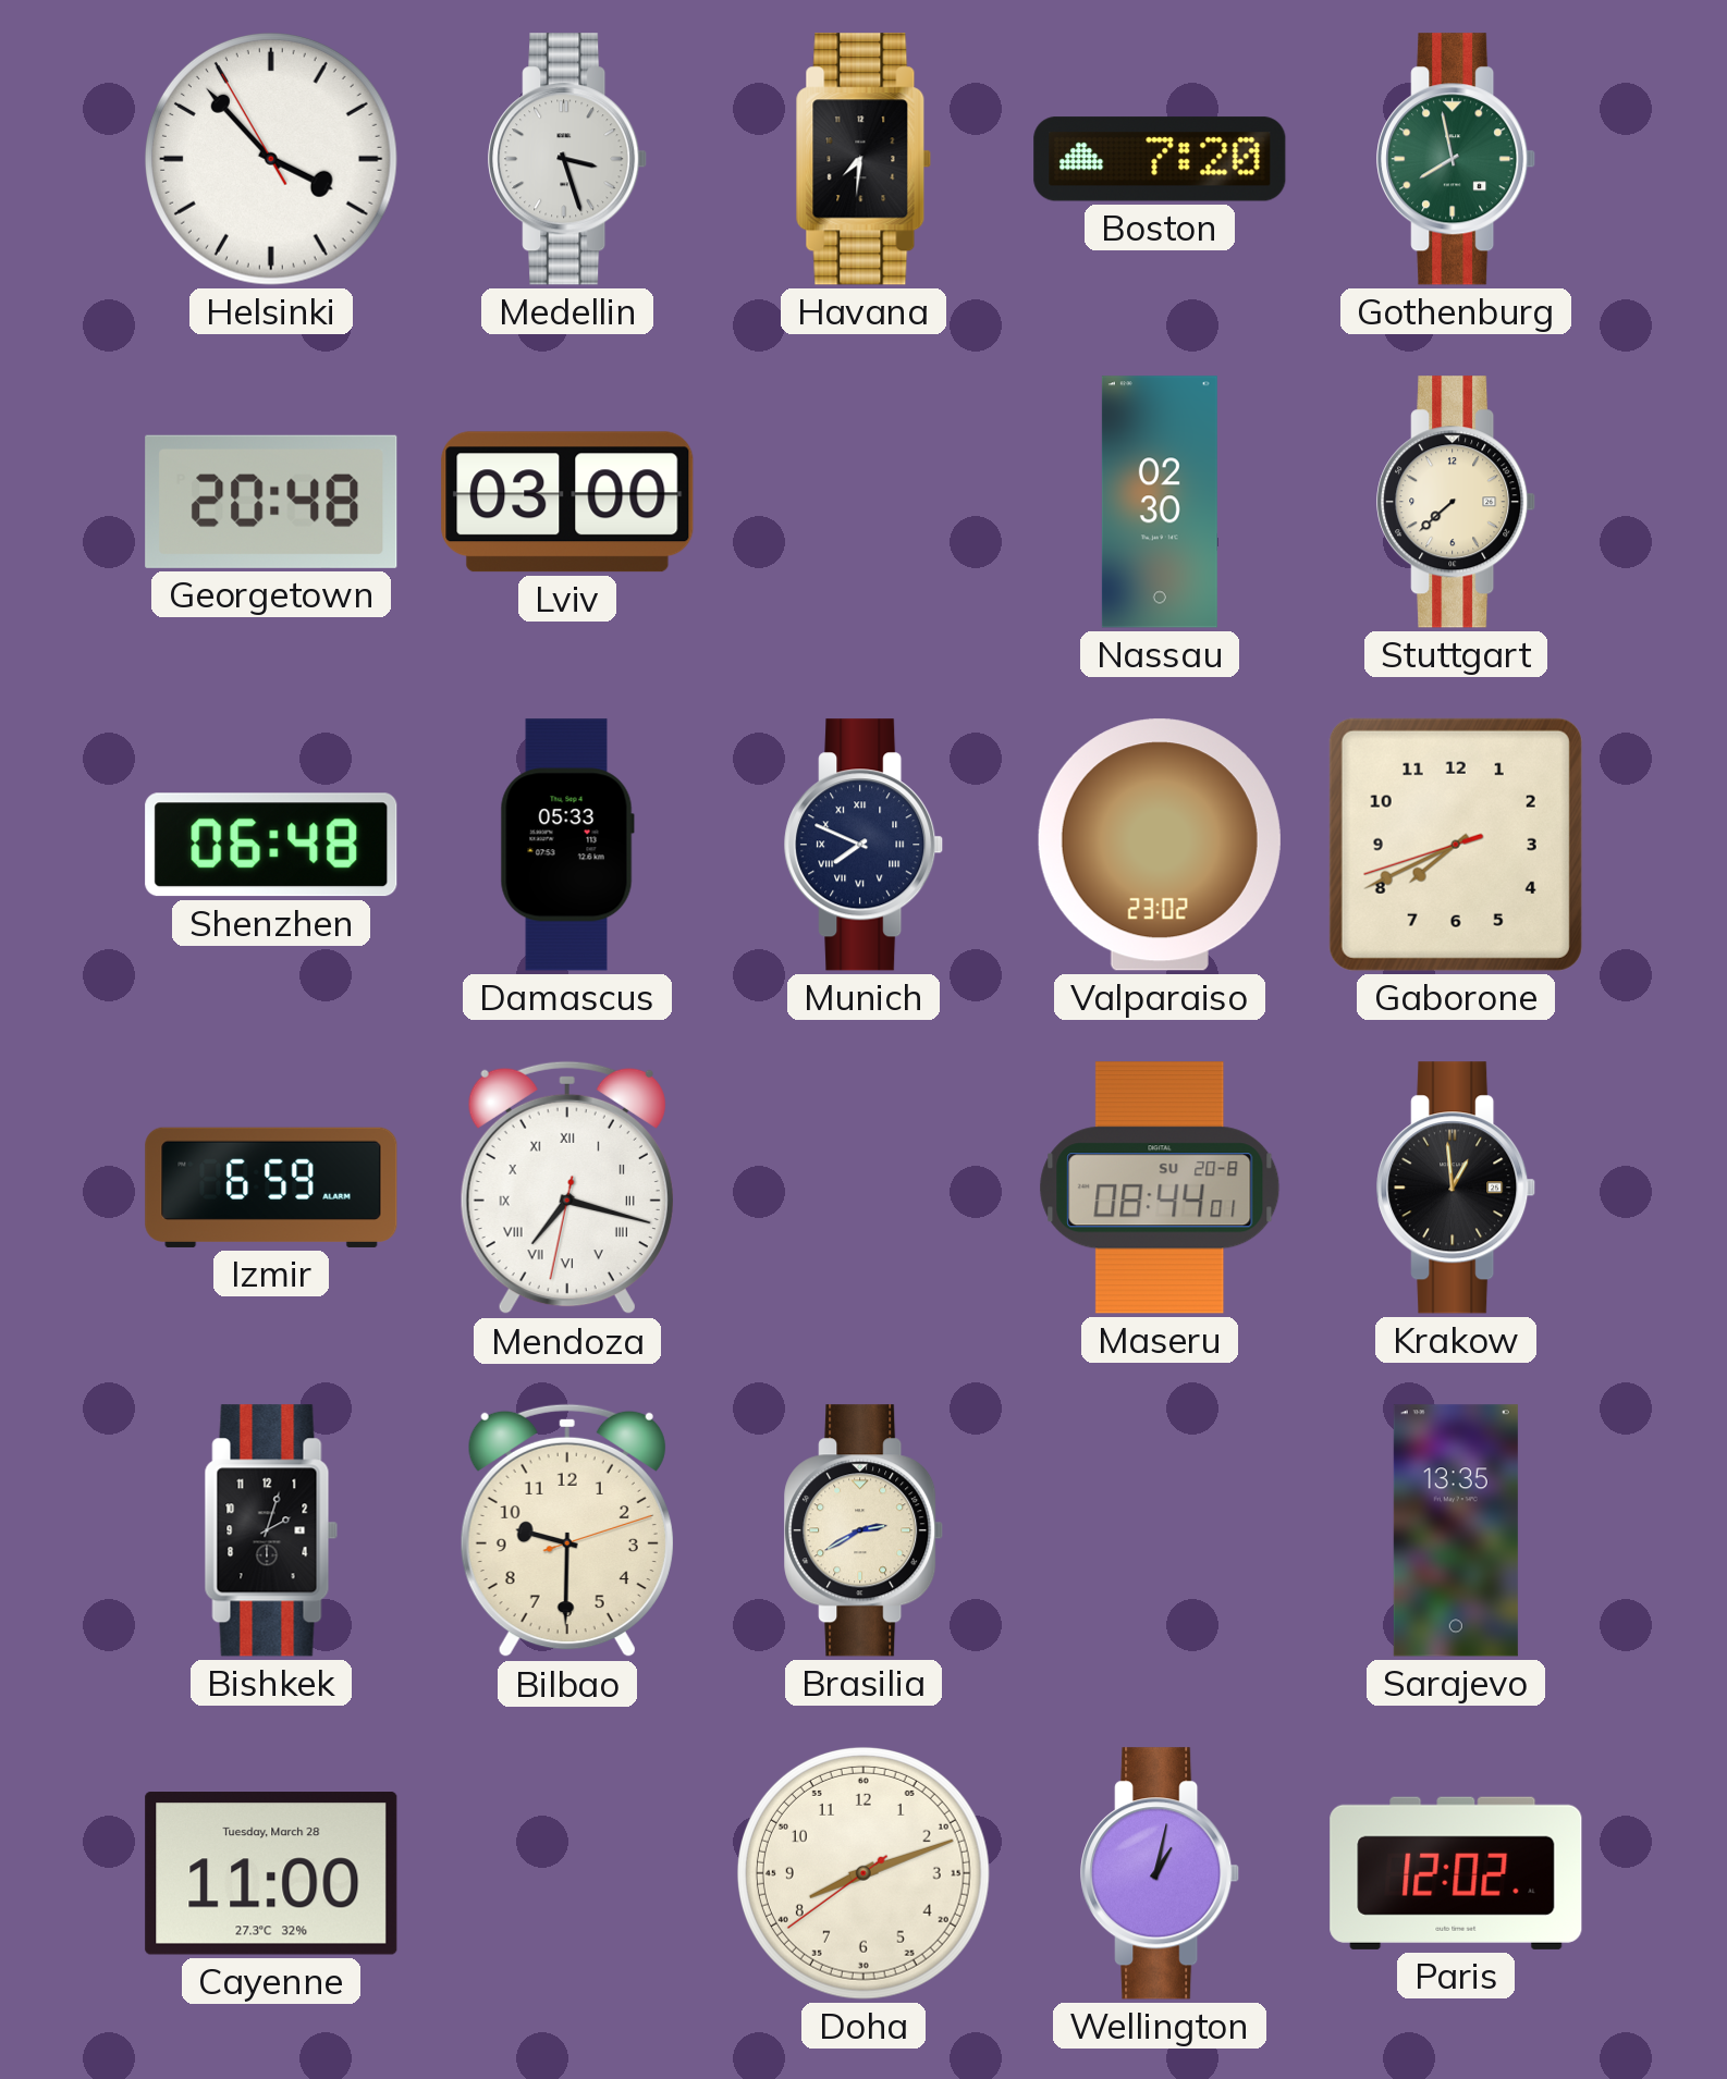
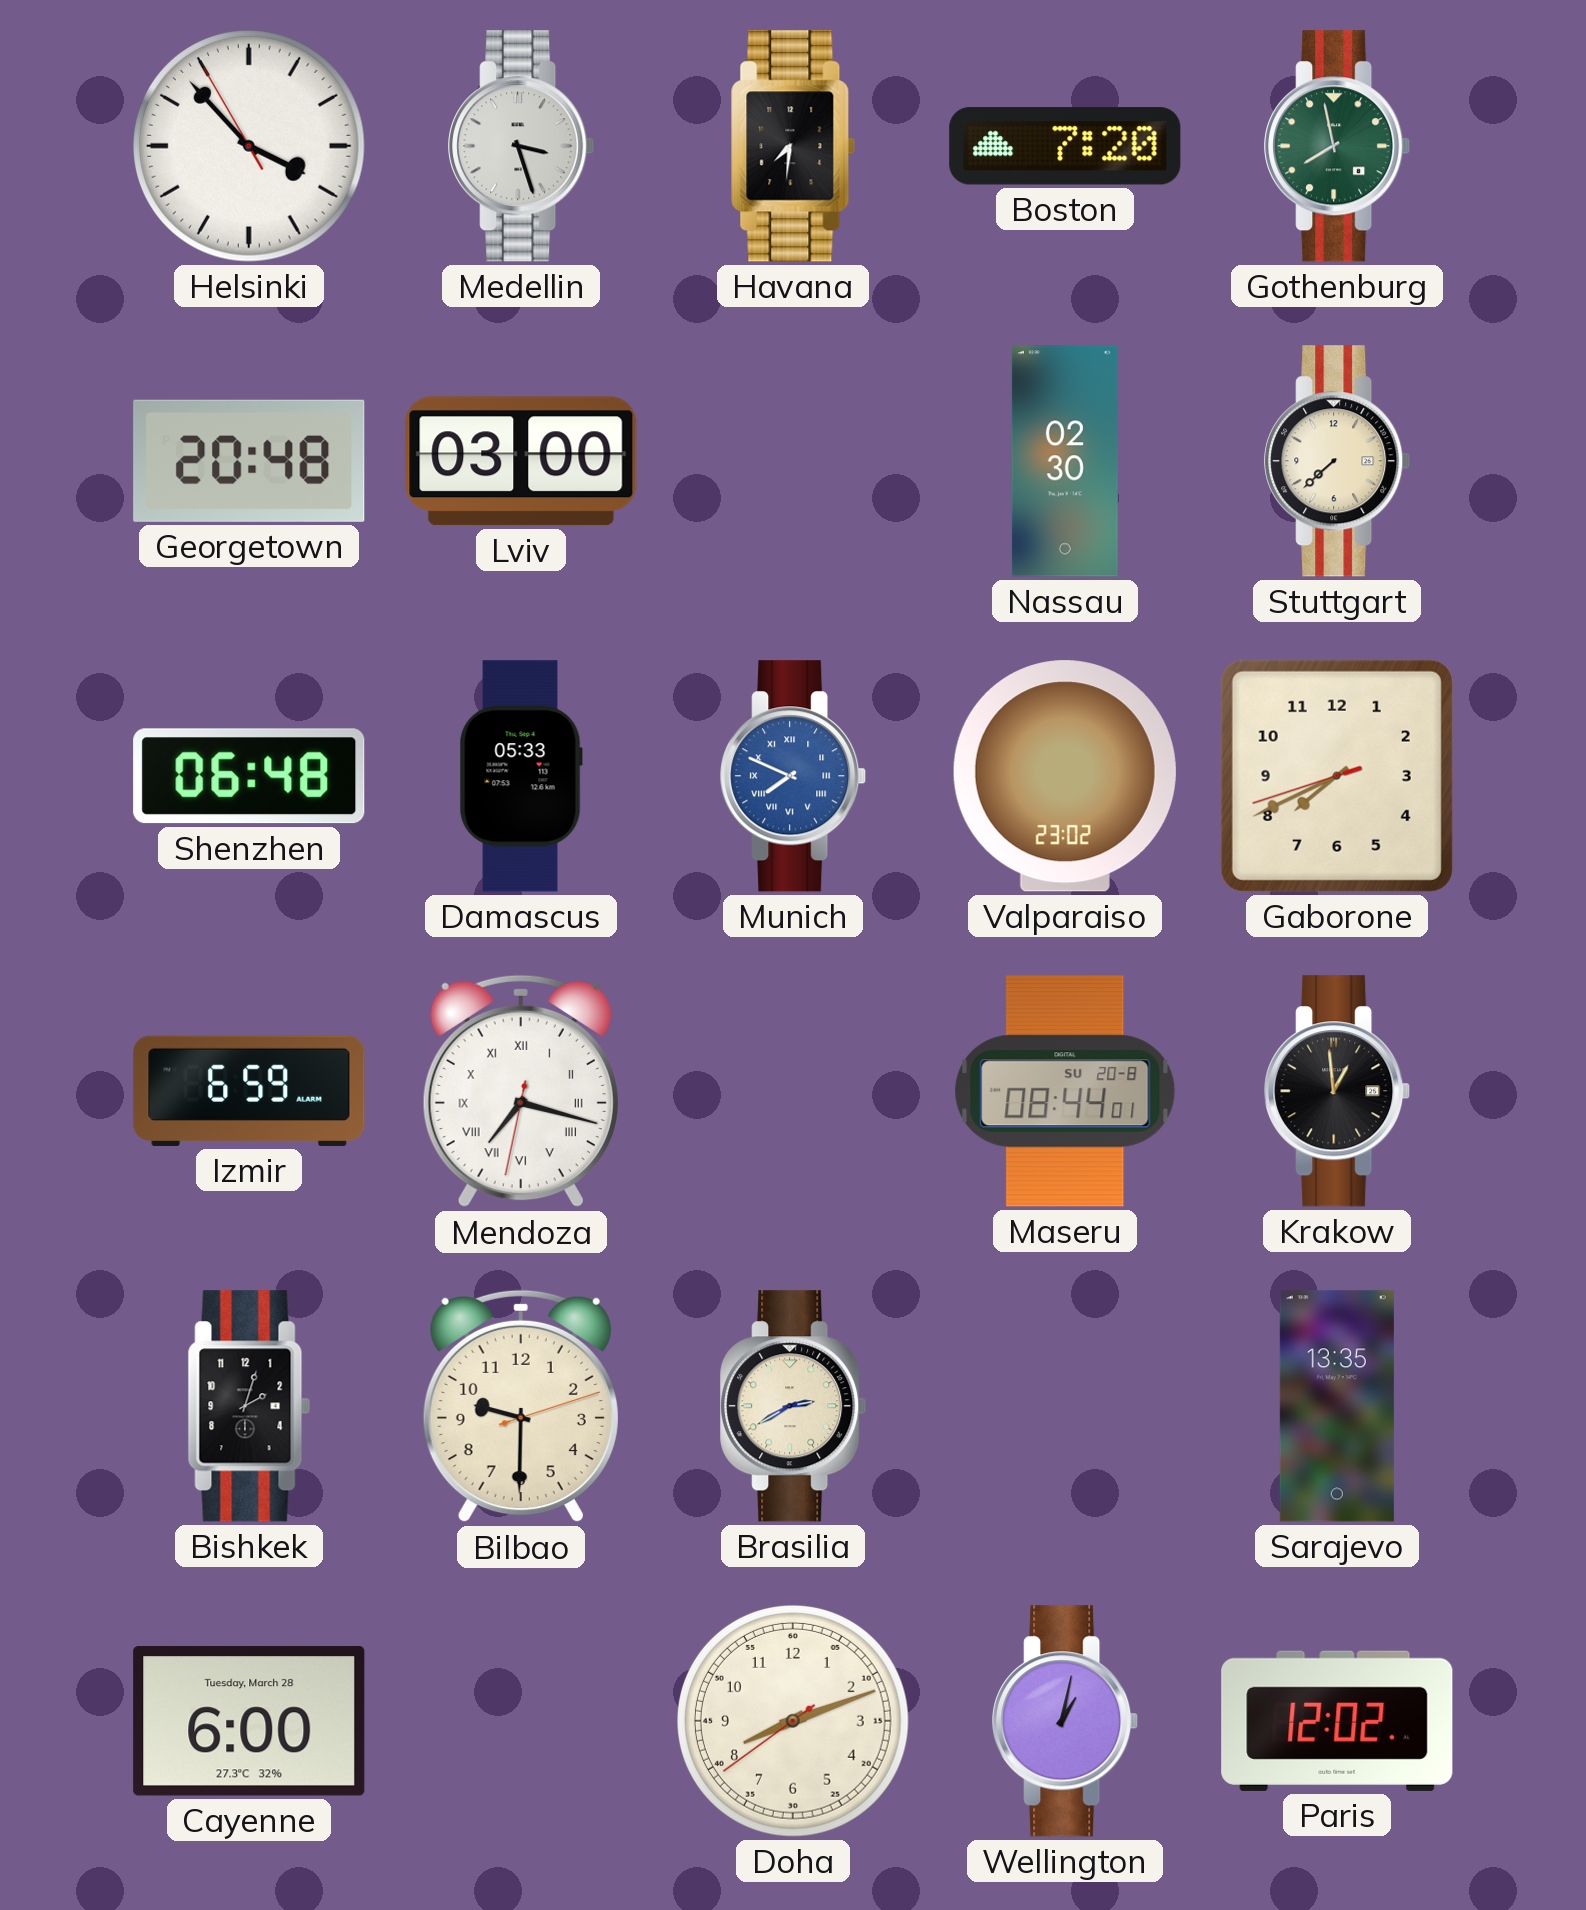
Munich dial: navy -> blue (794, 776)
Cayenne: 11:00 -> 6:00 (249, 1721)
